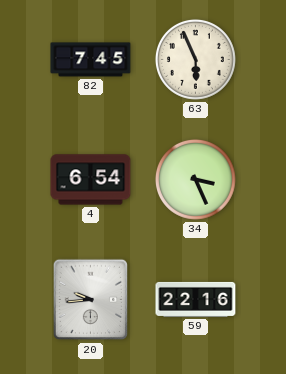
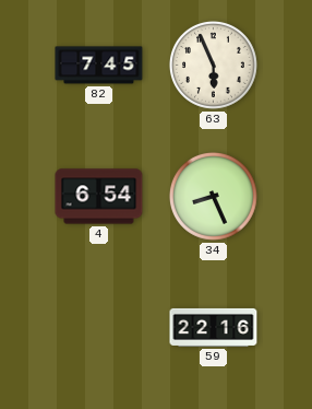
34: 3:26 -> 8:26 (213, 196)
20: 9:44 -> none (90, 300)
